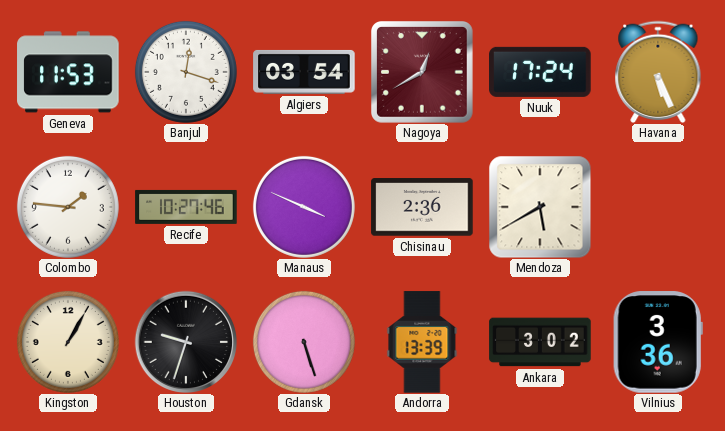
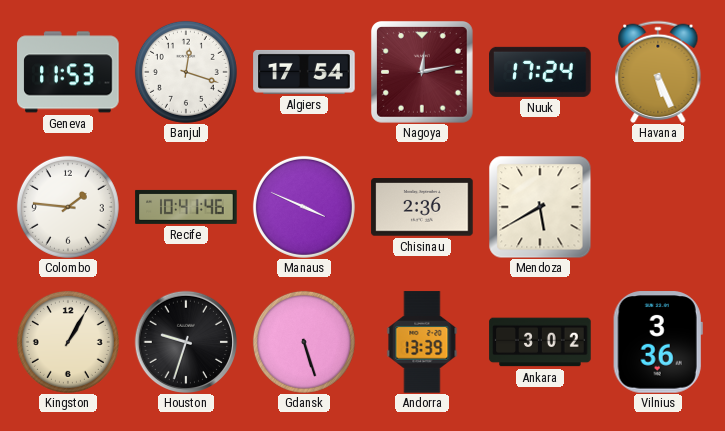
Algiers: 03:54 -> 17:54 (304, 72)
Nagoya: 12:40 -> 12:13 (423, 73)
Recife: 10:27 -> 10:41 (186, 207)
